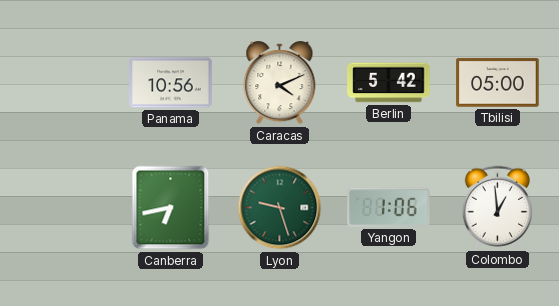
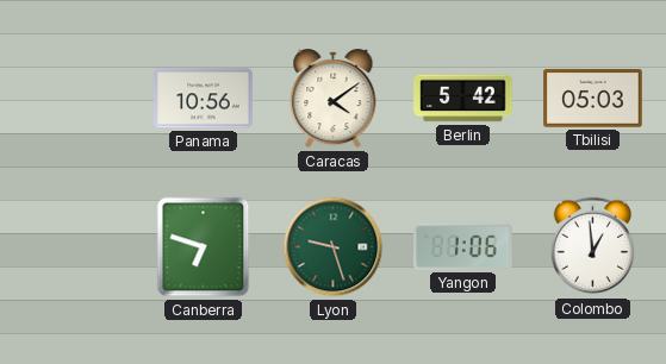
Caracas: 4:11 -> 4:09 (334, 99)
Tbilisi: 05:00 -> 05:03 (593, 99)
Canberra: 6:43 -> 6:48 (204, 247)
